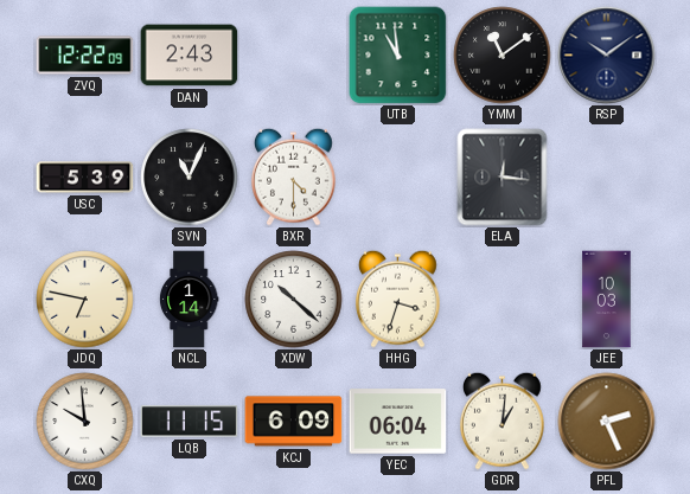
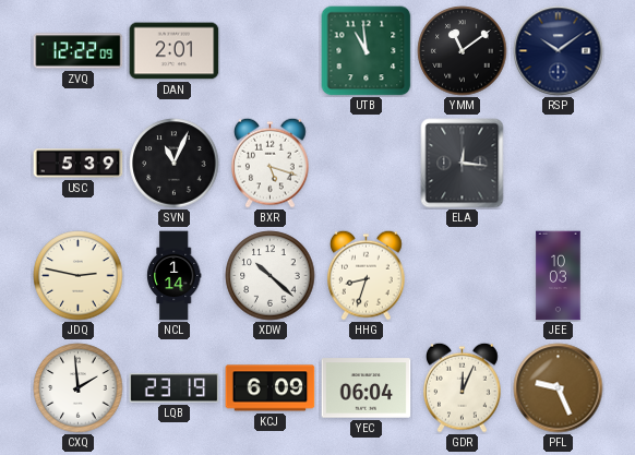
DAN: 2:43 -> 2:01 (175, 51)
BXR: 4:30 -> 5:18 (271, 163)
JDQ: 6:47 -> 2:47 (79, 276)
HHG: 3:33 -> 8:33 (367, 275)
CXQ: 9:59 -> 1:59 (79, 388)
LQB: 11:15 -> 23:19 (175, 388)
GDR: 1:01 -> 12:04 (463, 387)
PFL: 2:26 -> 9:26 (559, 388)
